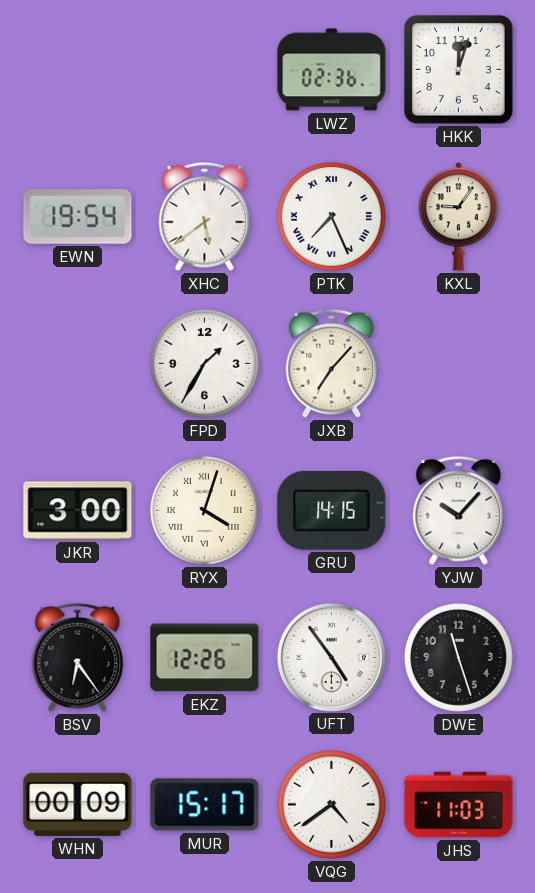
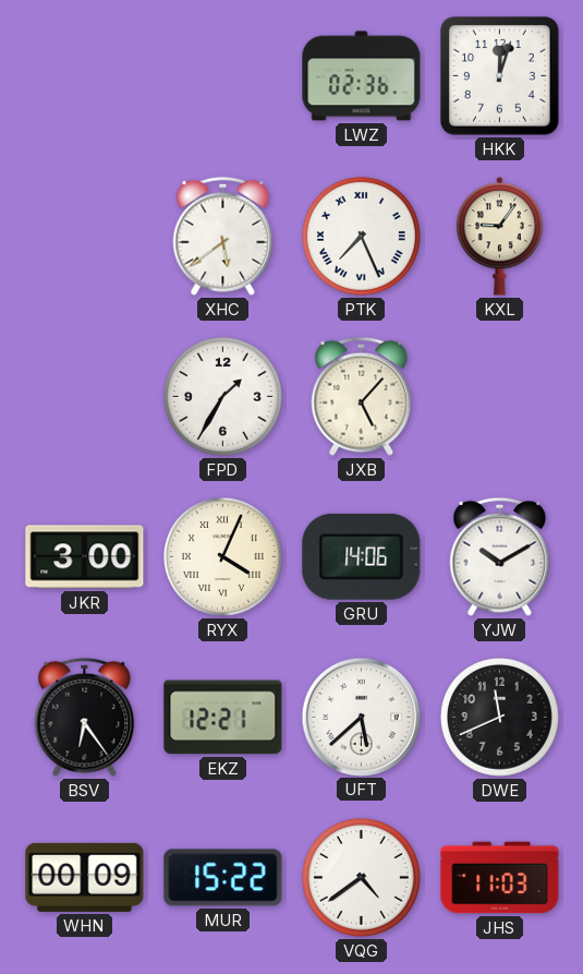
EWN: 19:54 -> none (78, 217)
JXB: 7:07 -> 5:07 (362, 396)
RYX: 4:03 -> 4:04 (222, 556)
GRU: 14:15 -> 14:06 (362, 556)
YJW: 10:07 -> 10:10 (500, 556)
EKZ: 12:26 -> 12:21 (223, 718)
UFT: 4:54 -> 5:38 (361, 717)
DWE: 11:27 -> 11:41 (499, 717)
MUR: 15:17 -> 15:22 (223, 878)
